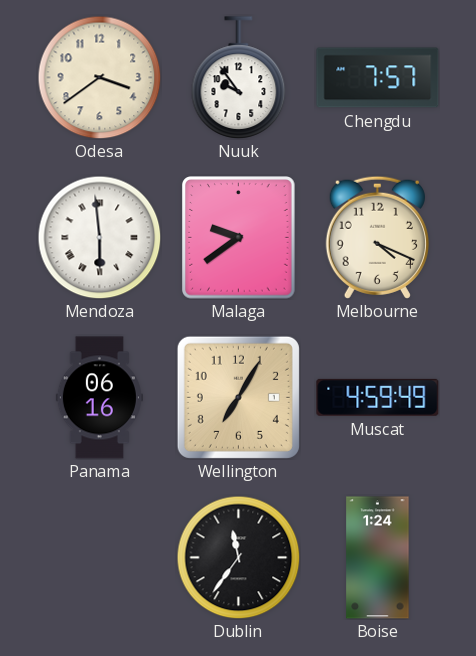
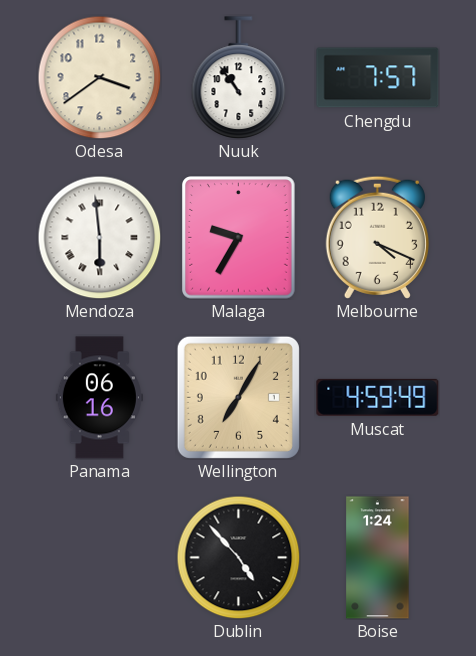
Nuuk: 9:54 -> 10:54 (239, 78)
Malaga: 9:39 -> 9:35 (239, 238)
Dublin: 11:36 -> 4:53 (238, 557)
